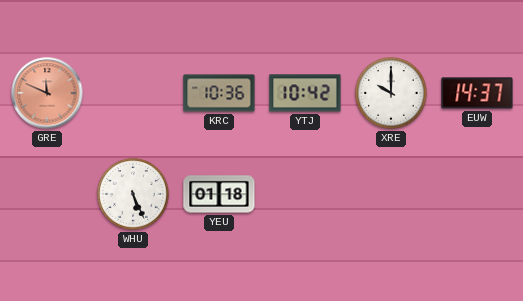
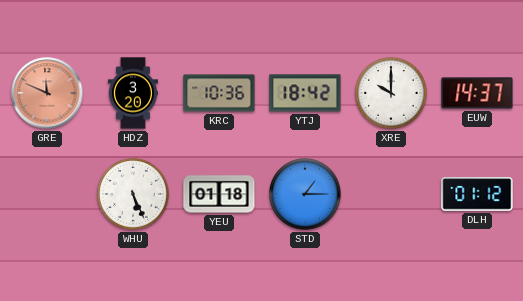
HDZ: none -> 3:20 (133, 93)
YTJ: 10:42 -> 18:42 (305, 93)
STD: none -> 1:15 (305, 194)
DLH: none -> 01:12 (477, 194)
